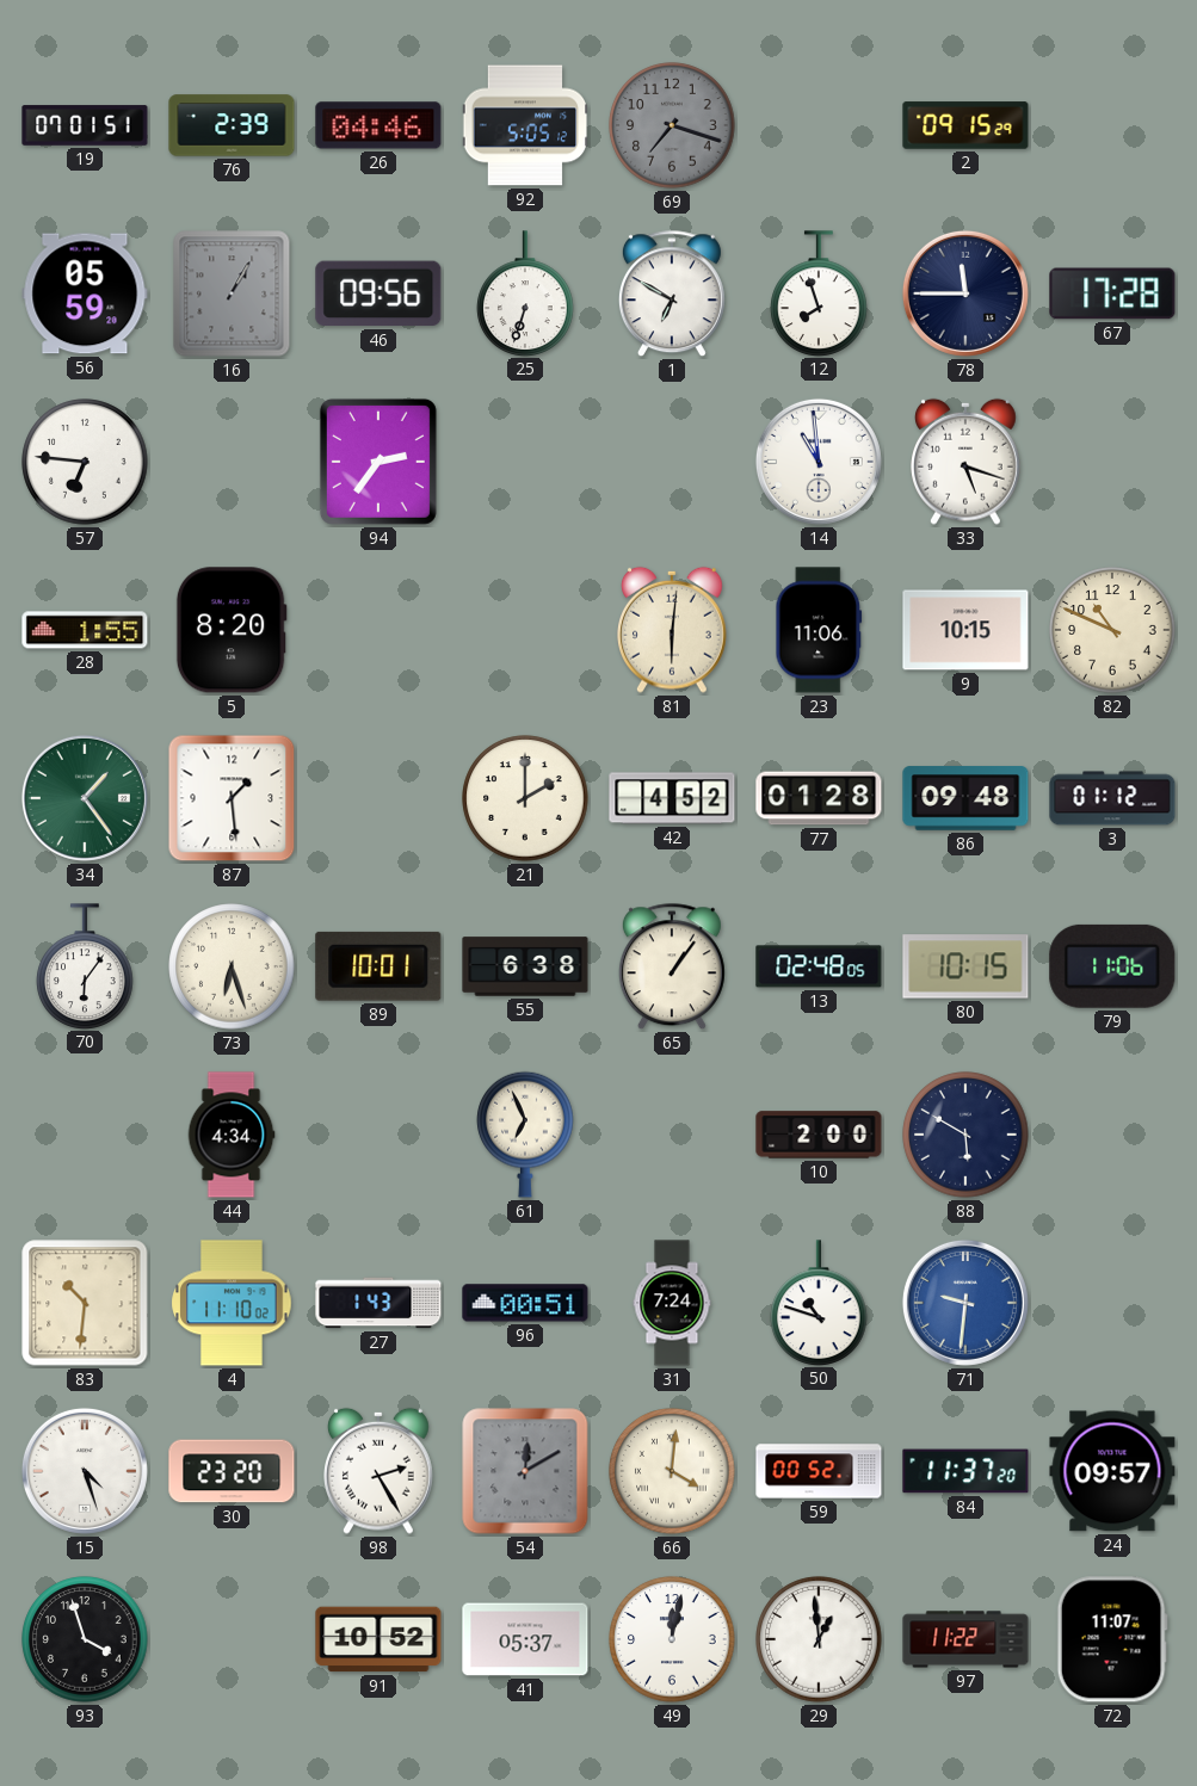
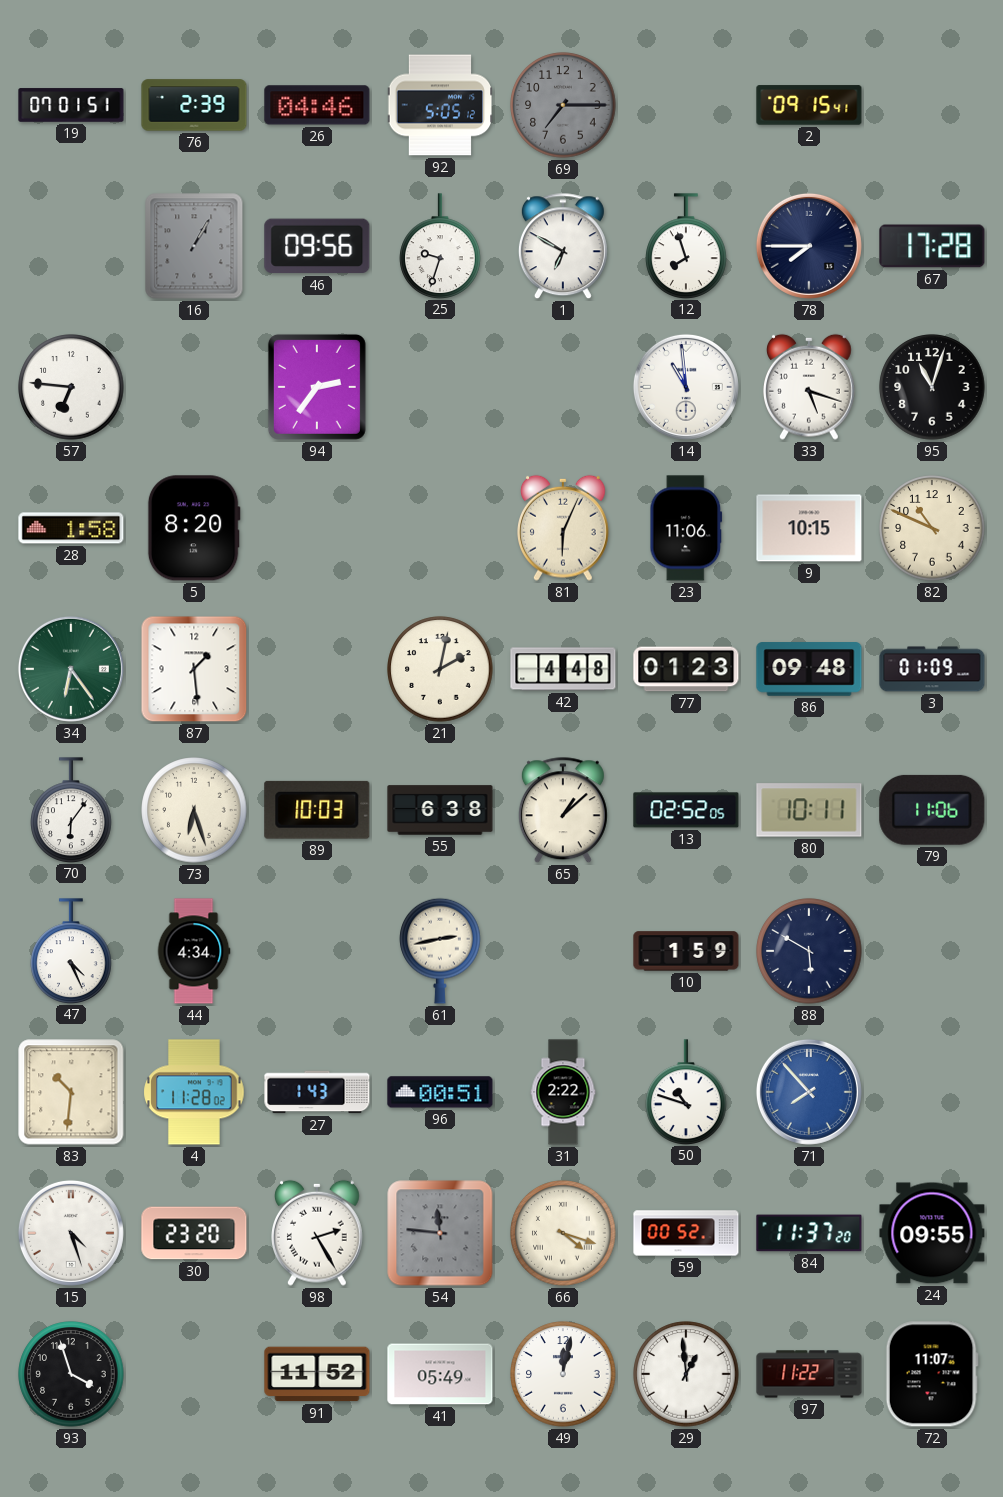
69: 7:18 -> 7:15 (563, 105)
2: 09:15:29 -> 09:15:41 (809, 105)
56: 05:59 -> none (85, 293)
25: 6:33 -> 9:33 (440, 246)
78: 11:45 -> 7:45 (809, 246)
95: none -> 11:03 (932, 387)
28: 1:55 -> 1:58 (71, 528)
81: 6:01 -> 6:04 (564, 528)
34: 1:24 -> 6:24 (71, 669)
21: 2:00 -> 2:02 (440, 669)
42: 4:52 -> 4:48 (563, 669)
77: 01:28 -> 01:23 (686, 669)
3: 01:12 -> 01:09 (932, 669)
89: 10:01 -> 10:03 (317, 810)
65: 1:06 -> 1:08 (563, 811)
13: 02:48 -> 02:52 (686, 810)
80: 10:15 -> 10:11 (809, 810)
47: none -> 4:26 (71, 951)
61: 6:56 -> 2:43 (440, 951)
10: 2:00 -> 1:59 (686, 951)
4: 11:10 -> 11:28 (194, 1092)
31: 7:24 -> 2:22 (563, 1092)
71: 9:31 -> 7:53 (809, 1092)
54: 12:10 -> 11:46 (440, 1233)
66: 4:01 -> 4:18 (563, 1233)
24: 09:57 -> 09:55 (932, 1233)
91: 10:52 -> 11:52 (317, 1374)
41: 05:37 -> 05:49 (440, 1374)
